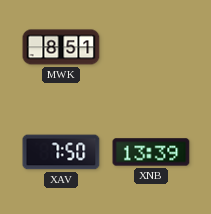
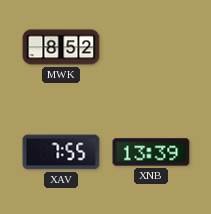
MWK: 8:51 -> 8:52 (61, 47)
XAV: 7:50 -> 7:55 (61, 152)
